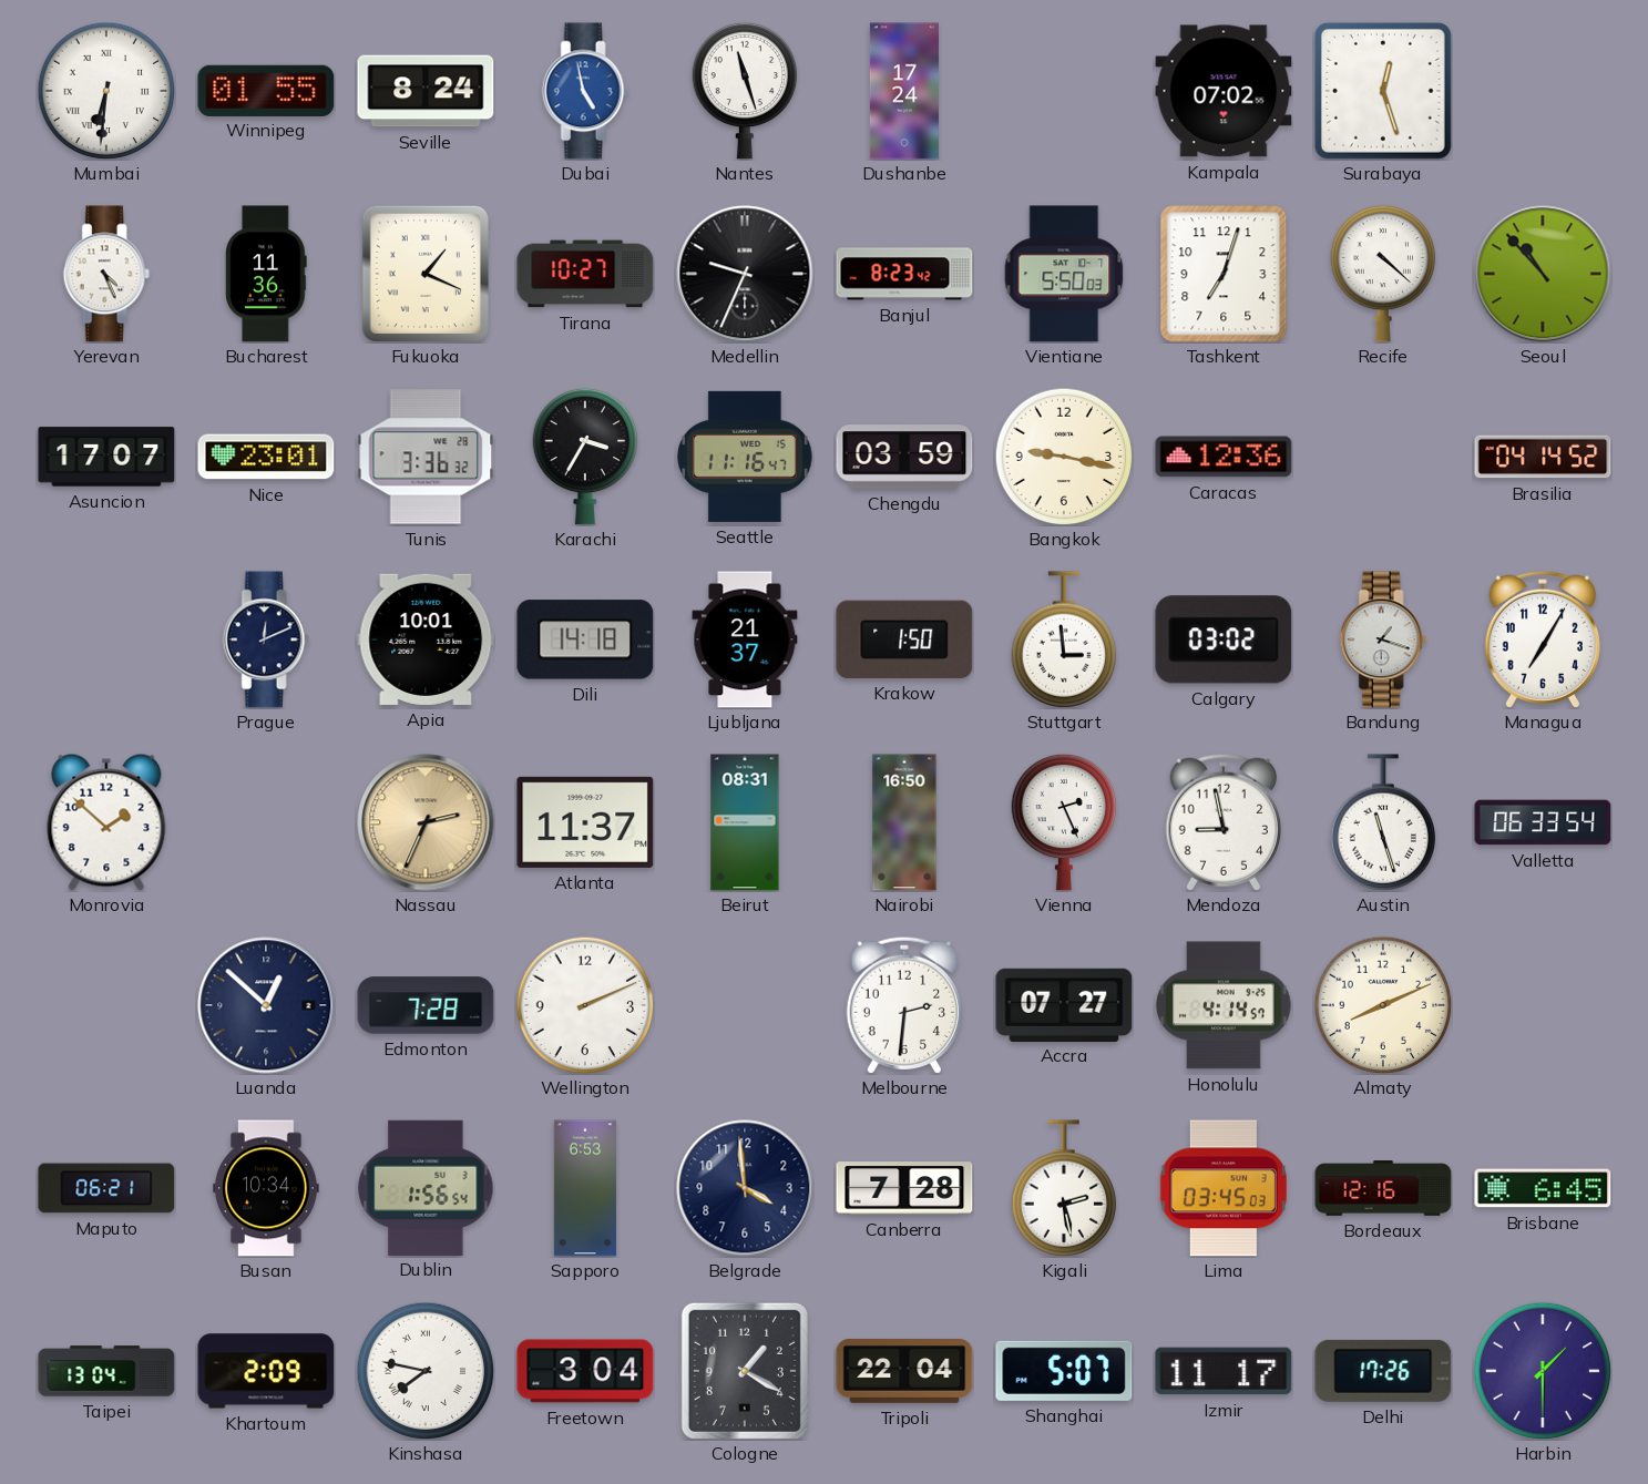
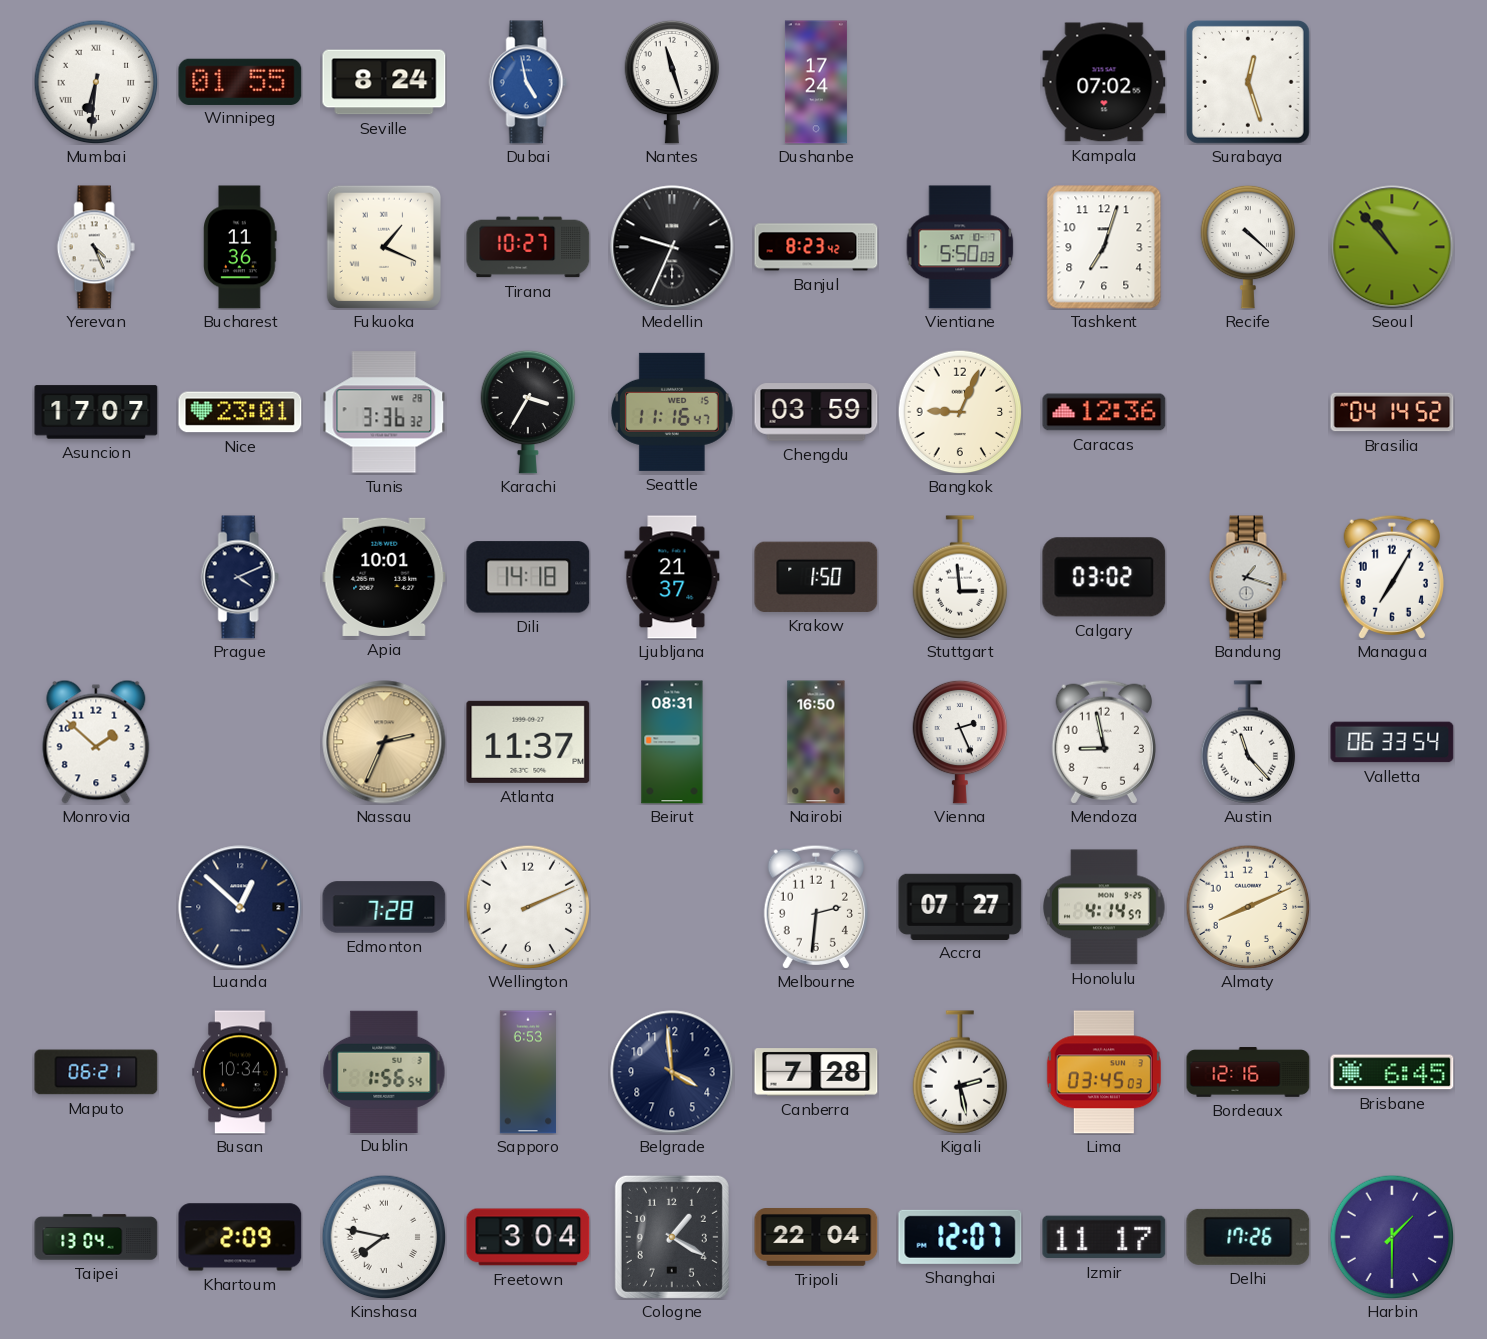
Bangkok: 9:17 -> 9:04 (960, 412)
Prague: 12:11 -> 4:11 (240, 577)
Austin: 11:27 -> 11:23 (1248, 742)
Shanghai: 5:07 -> 12:07 (960, 1237)
